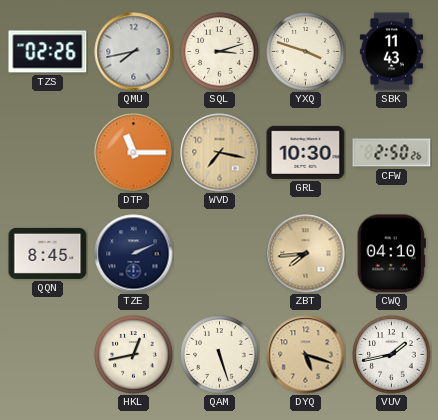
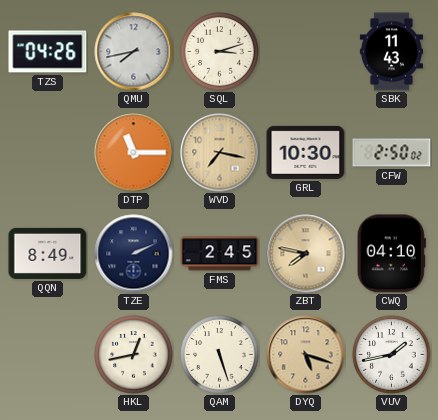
TZS: 02:26 -> 04:26 (48, 52)
YXQ: 3:48 -> none (306, 52)
CFW: 2:50:26 -> 2:50:02 (392, 153)
QQN: 8:45 -> 8:49 (48, 253)
FMS: none -> 2:45 (220, 254)
ZBT: 7:44 -> 7:47 (306, 254)
